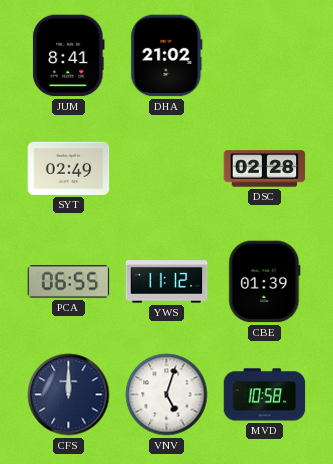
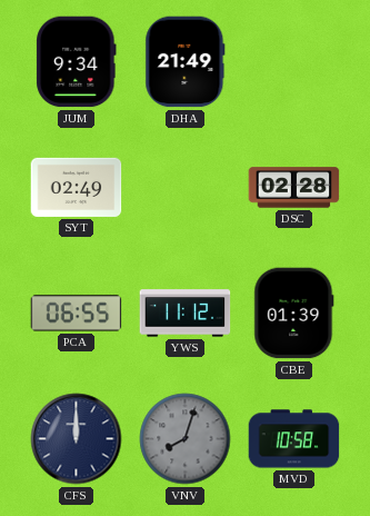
JUM: 8:41 -> 9:34 (77, 62)
DHA: 21:02 -> 21:49 (186, 62)
VNV: 5:03 -> 8:03 (186, 439)
VNV dial: white -> grey (186, 439)
